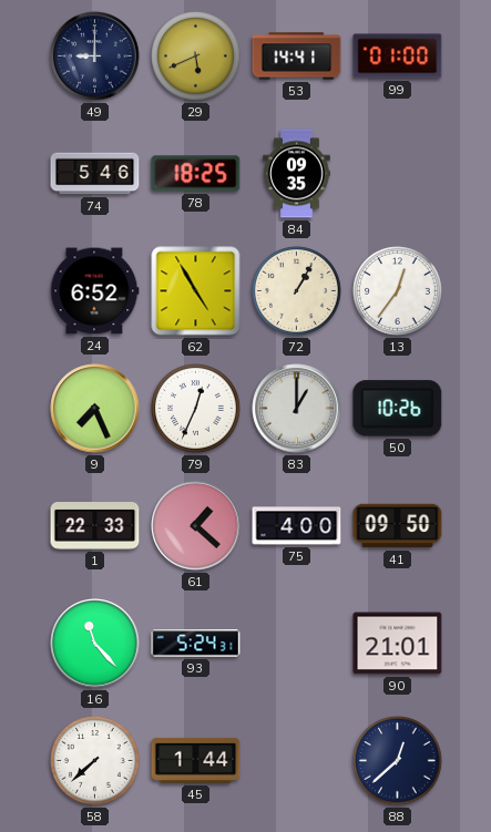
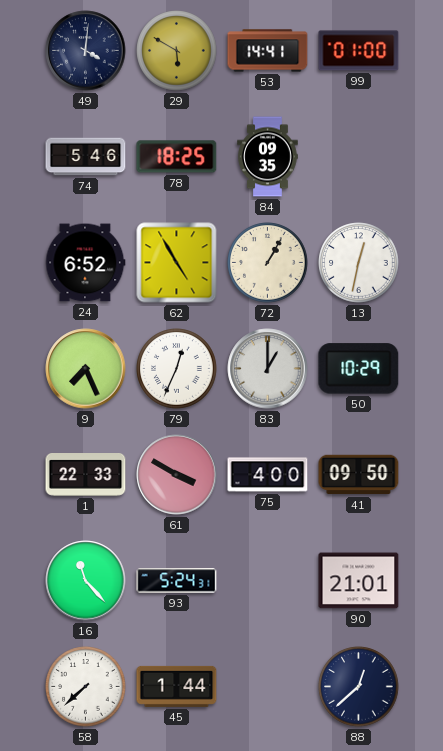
49: 9:00 -> 4:01 (86, 51)
29: 5:41 -> 5:50 (177, 51)
13: 12:36 -> 12:32 (359, 263)
50: 10:26 -> 10:29 (359, 369)
61: 1:22 -> 3:50 (177, 475)
